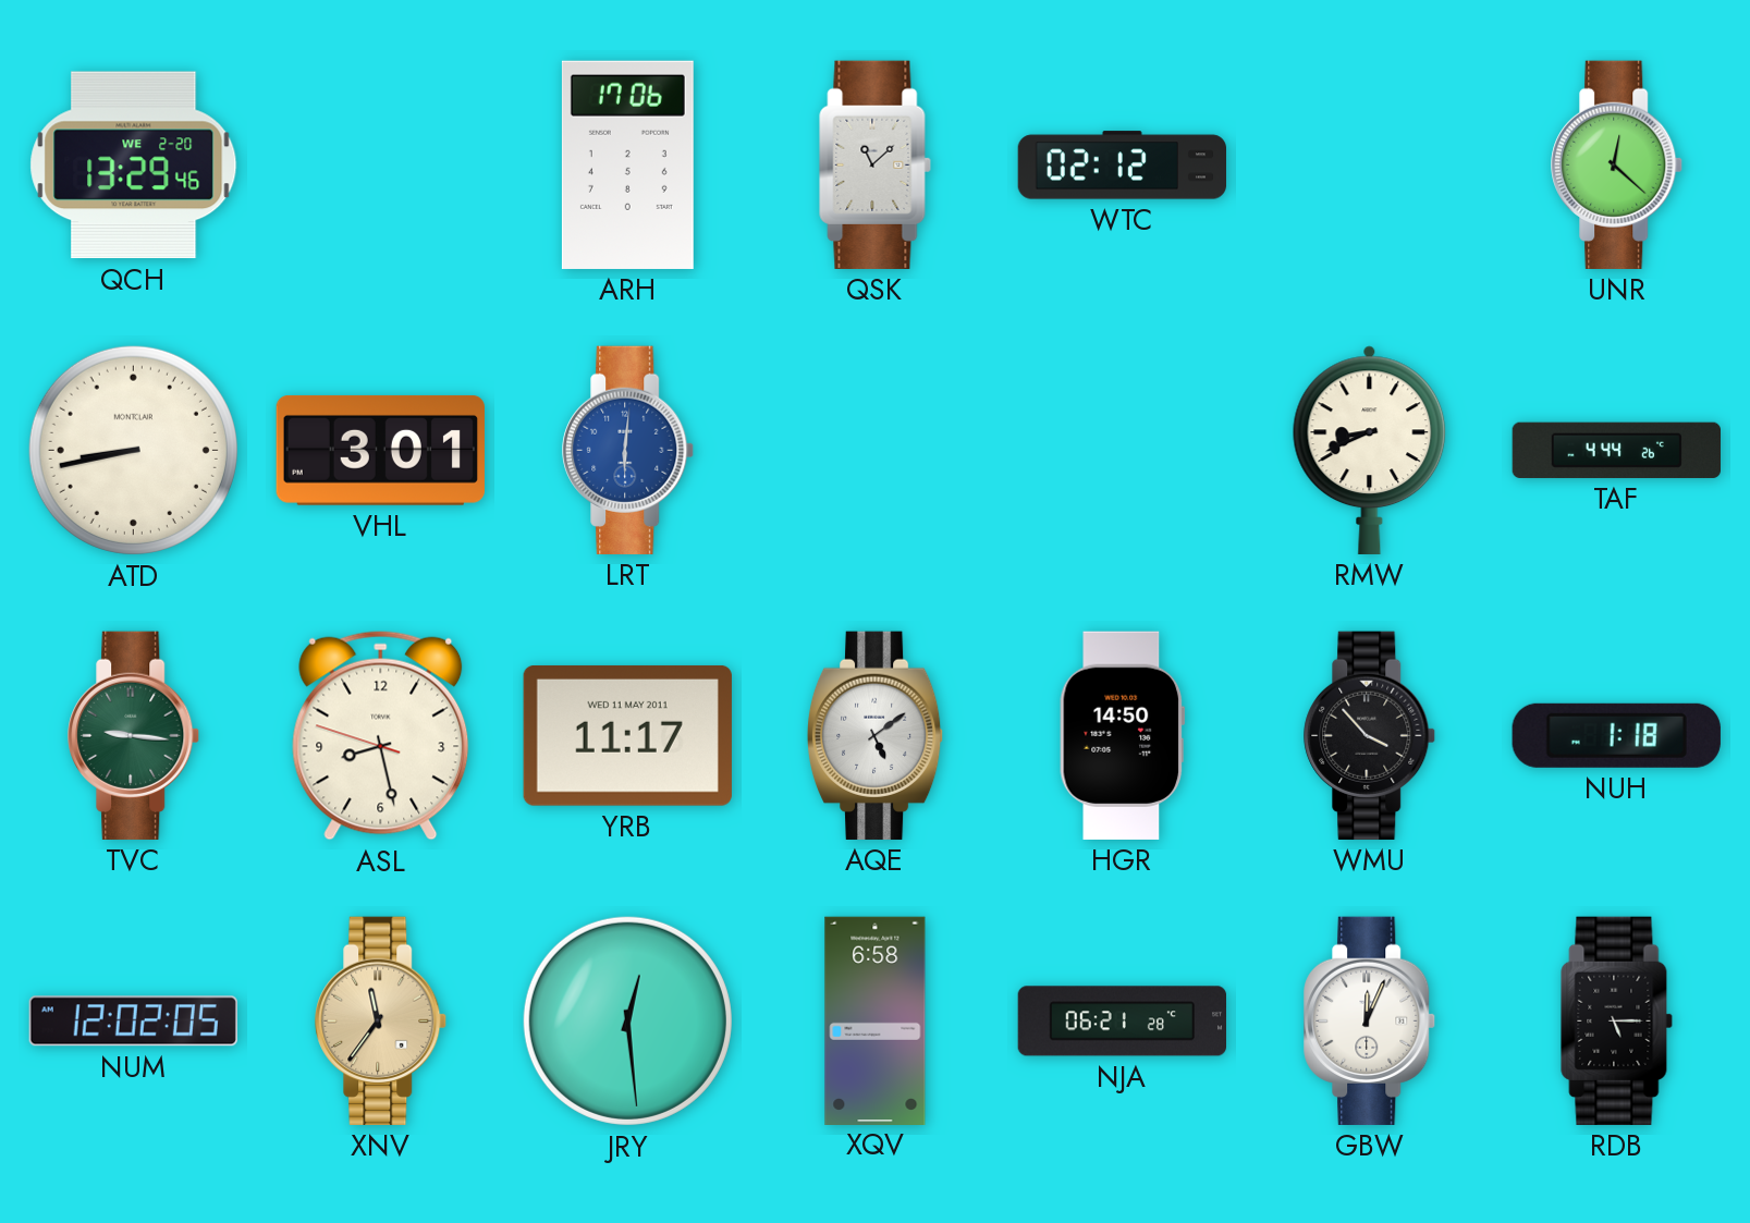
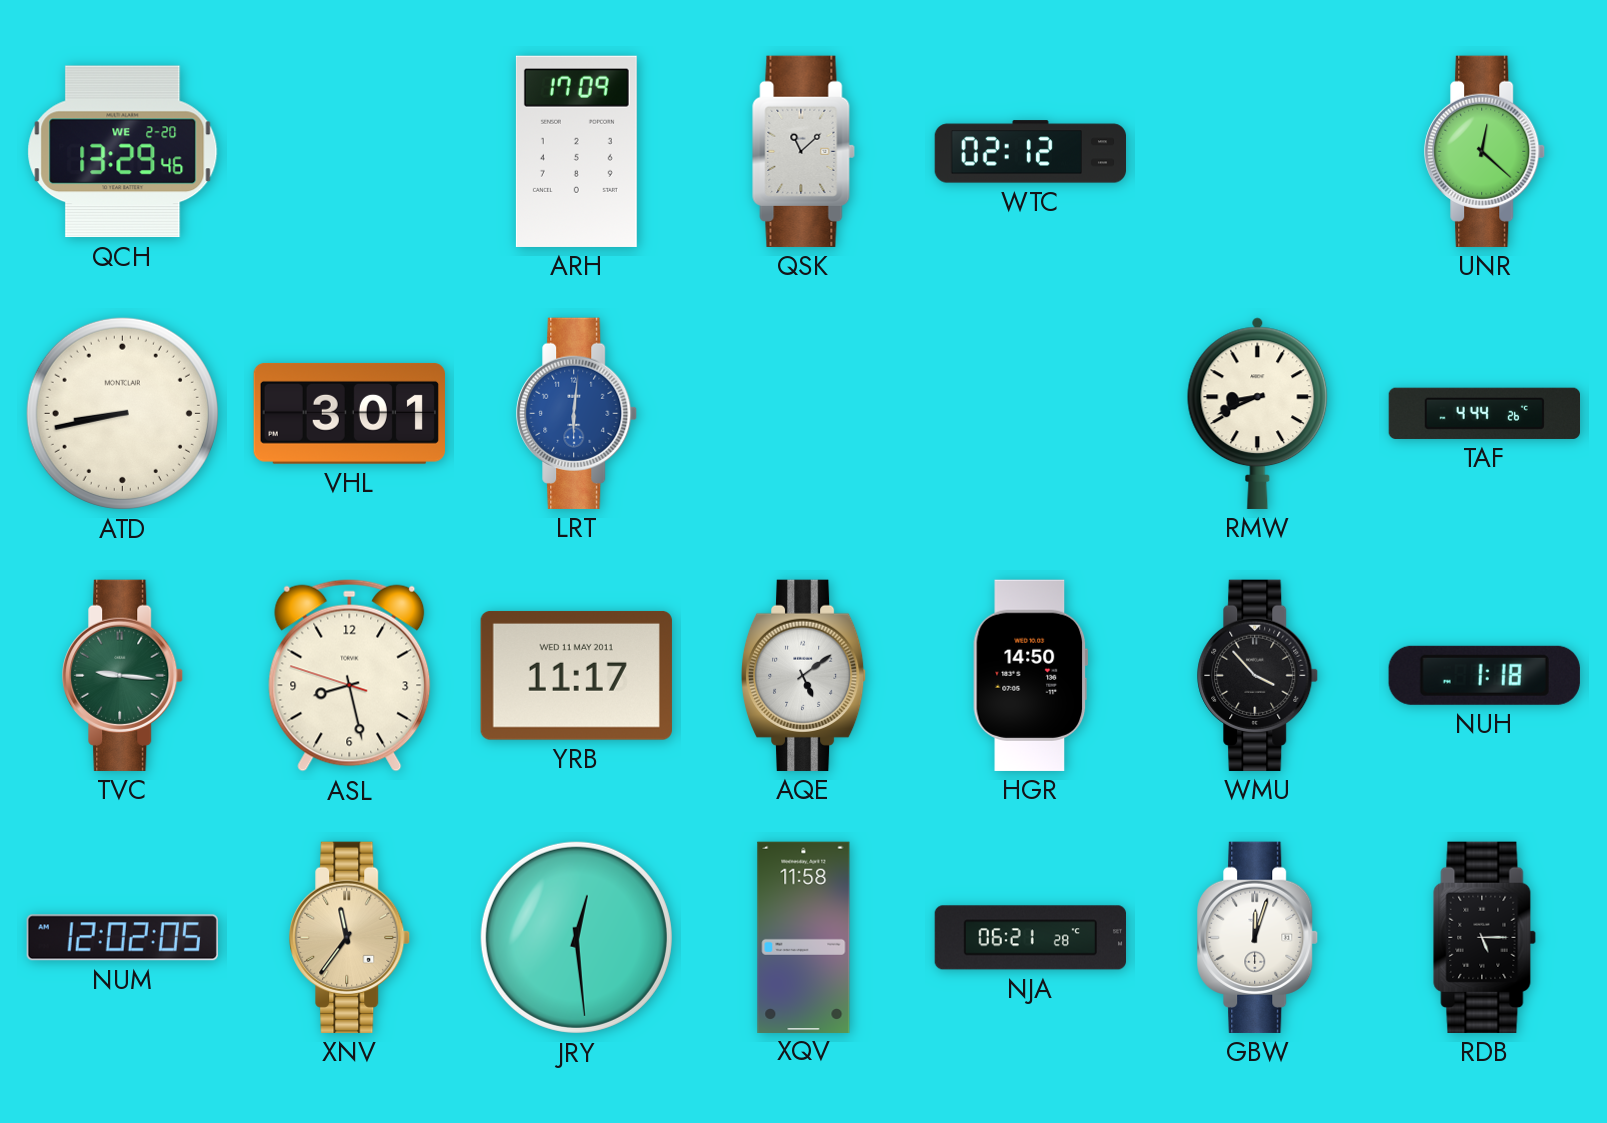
ARH: 17:06 -> 17:09 (576, 151)
XQV: 6:58 -> 11:58 (804, 937)
GBW: 12:04 -> 12:03 (1258, 937)
